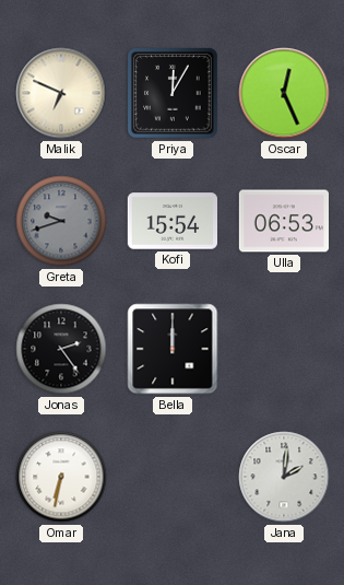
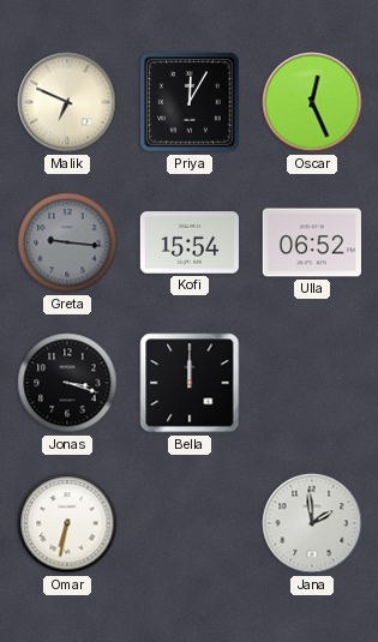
Greta: 9:42 -> 9:16 (67, 242)
Ulla: 06:53 -> 06:52 (311, 242)
Jonas: 2:24 -> 3:18 (67, 383)
Jana: 2:01 -> 1:59 (312, 523)
